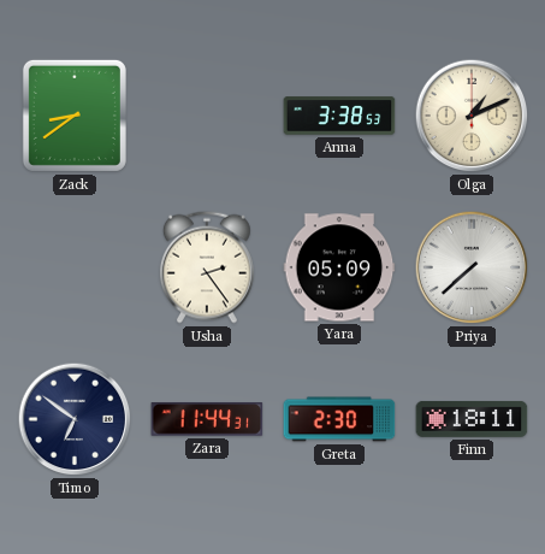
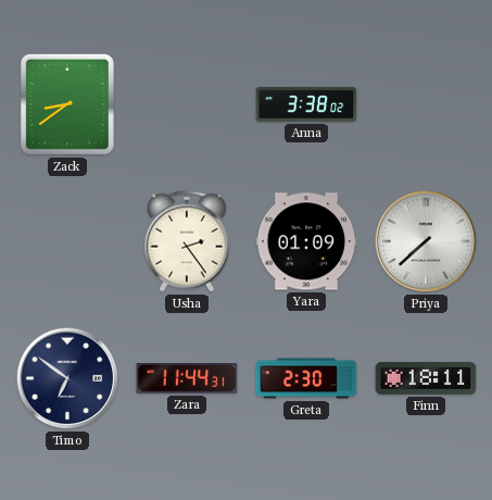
Anna: 3:38:53 -> 3:38:02 (306, 104)
Olga: 1:11 -> none (472, 116)
Yara: 05:09 -> 01:09 (306, 241)
